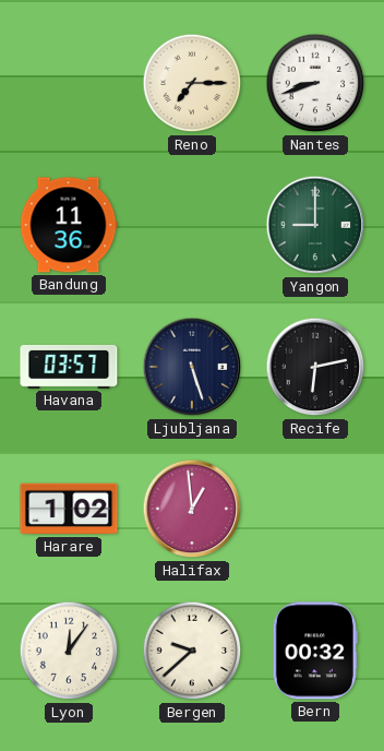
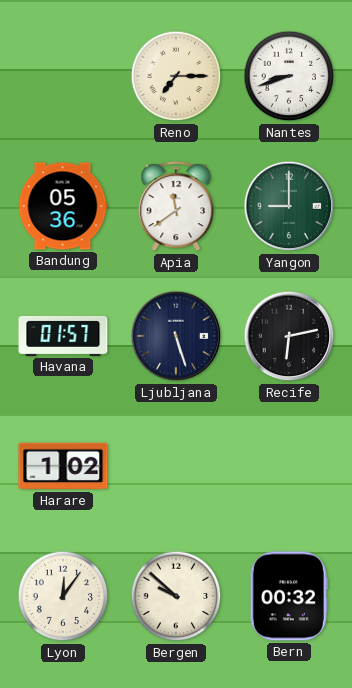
Bandung: 11:36 -> 05:36 (63, 206)
Apia: none -> 11:39 (176, 207)
Havana: 03:57 -> 01:57 (63, 336)
Halifax: 12:59 -> none (192, 509)
Bergen: 9:38 -> 9:52 (176, 596)
